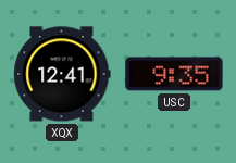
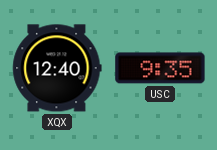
XQX: 12:41 -> 12:40 (57, 68)
